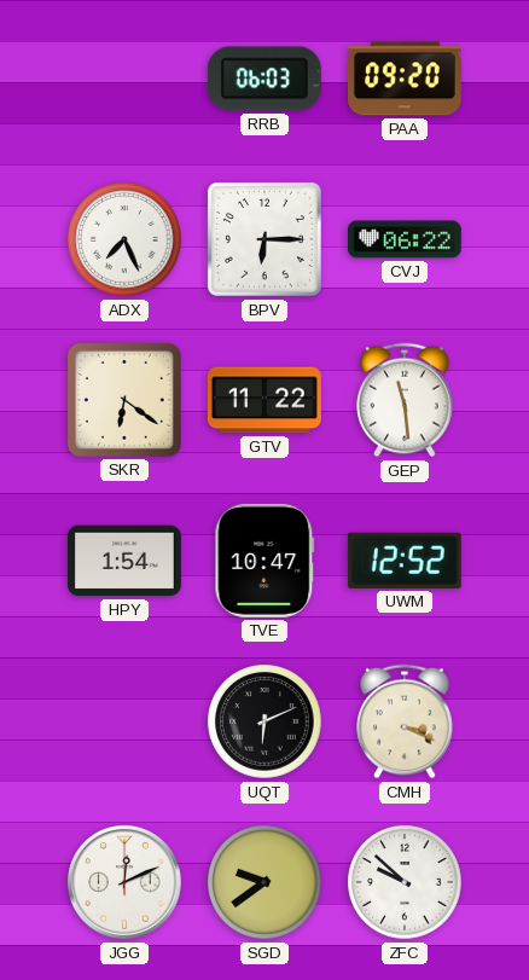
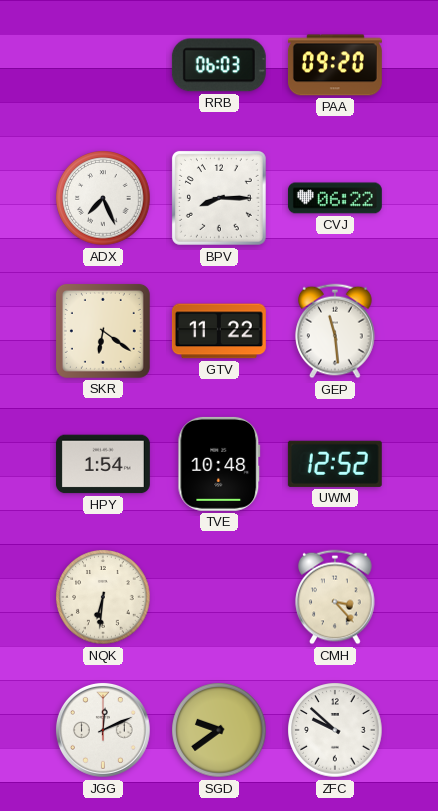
BPV: 6:15 -> 8:15 (219, 198)
TVE: 10:47 -> 10:48 (219, 464)
NQK: none -> 6:31 (103, 597)
UQT: 6:11 -> none (264, 721)
CMH: 3:19 -> 3:23 (335, 597)
